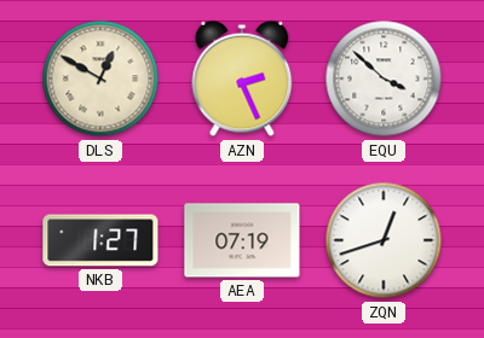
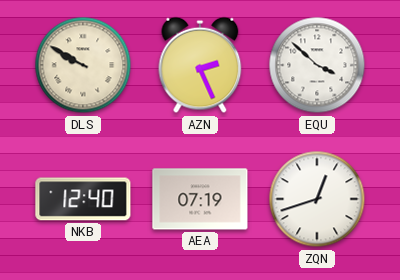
DLS: 12:50 -> 9:50 (83, 65)
NKB: 1:27 -> 12:40 (83, 199)
